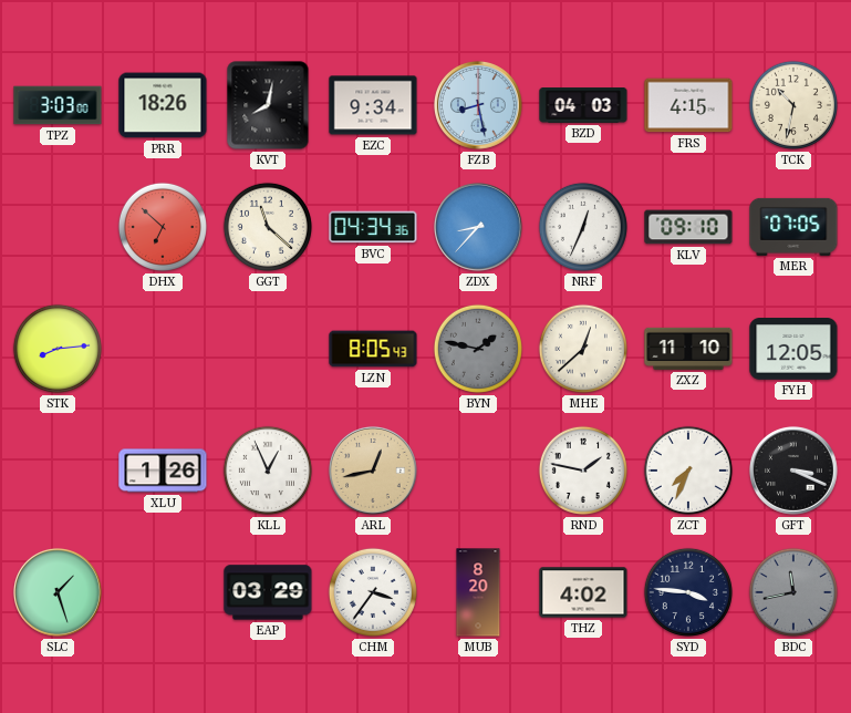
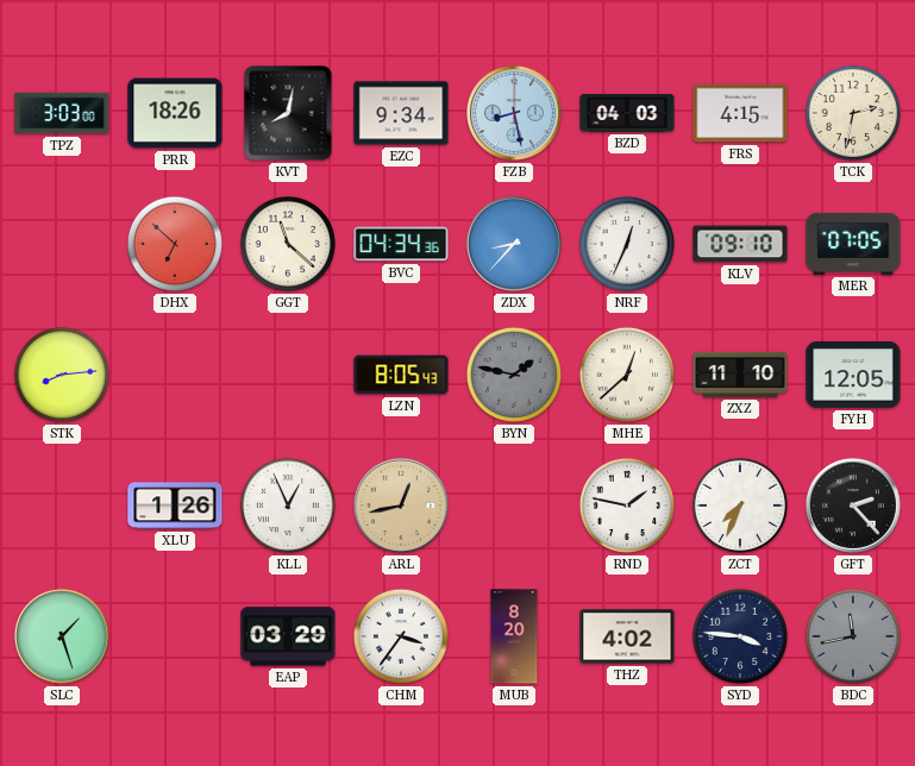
TCK: 10:32 -> 2:32 (853, 113)
GFT: 3:19 -> 2:23 (853, 506)
